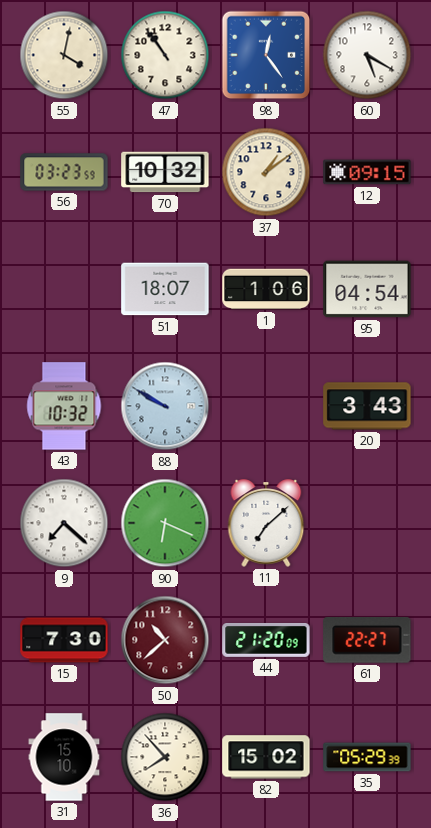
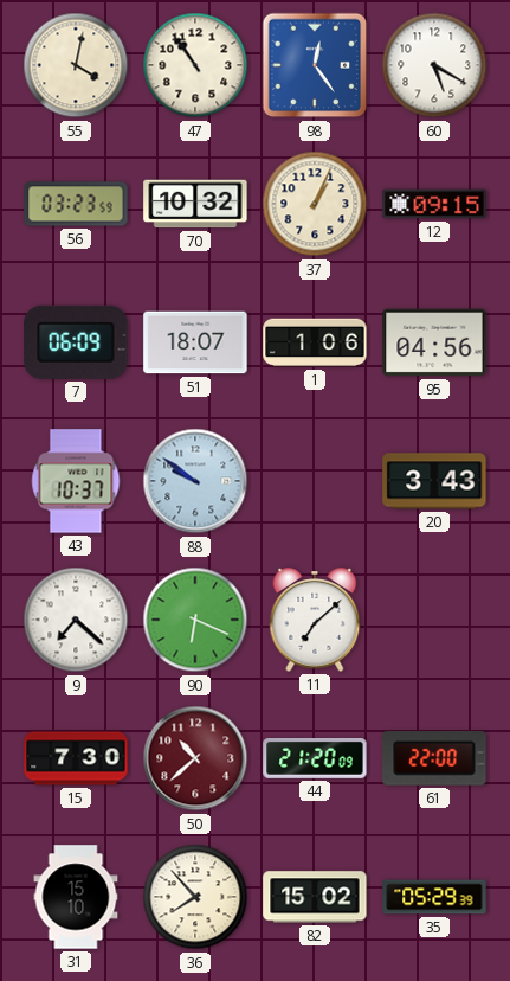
37: 1:09 -> 1:04 (315, 204)
7: none -> 06:09 (76, 342)
95: 04:54 -> 04:56 (434, 342)
43: 10:32 -> 10:37 (76, 481)
88: 9:50 -> 9:51 (195, 481)
61: 22:27 -> 22:00 (434, 759)
